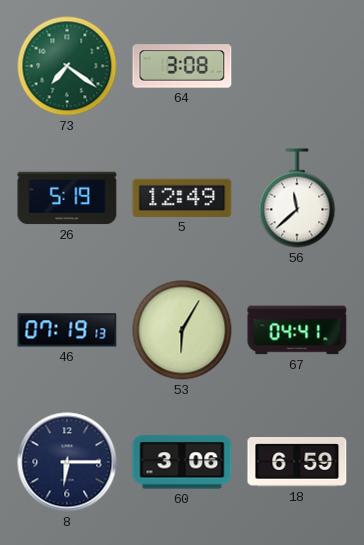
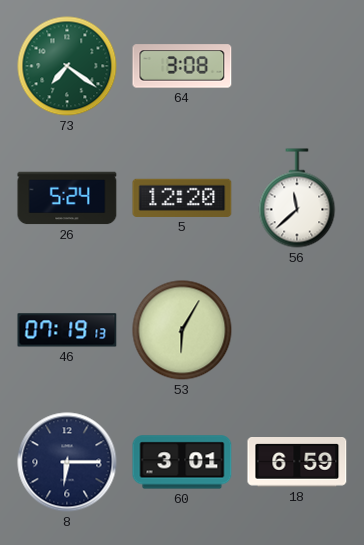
26: 5:19 -> 5:24 (67, 198)
5: 12:49 -> 12:20 (182, 198)
67: 04:41 -> none (297, 330)
60: 3:06 -> 3:01 (182, 462)
